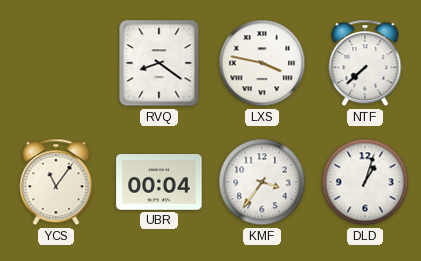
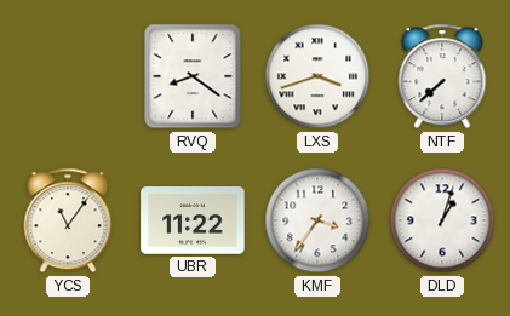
LXS: 3:47 -> 3:42 (317, 76)
UBR: 00:04 -> 11:22 (193, 220)
